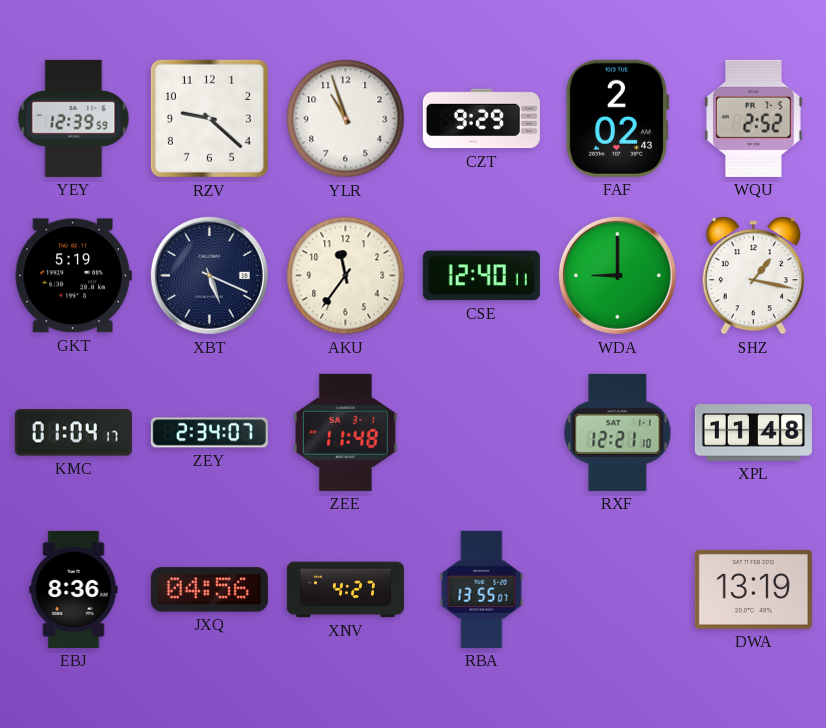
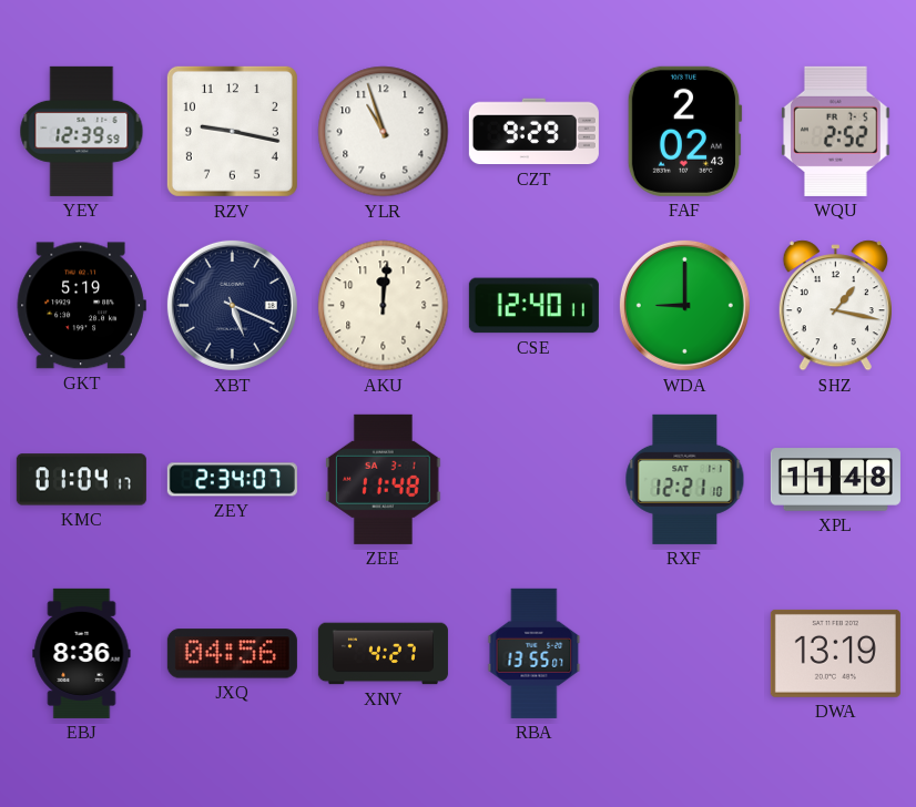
RZV: 9:22 -> 9:17 (232, 131)
AKU: 11:36 -> 12:01 (384, 306)
